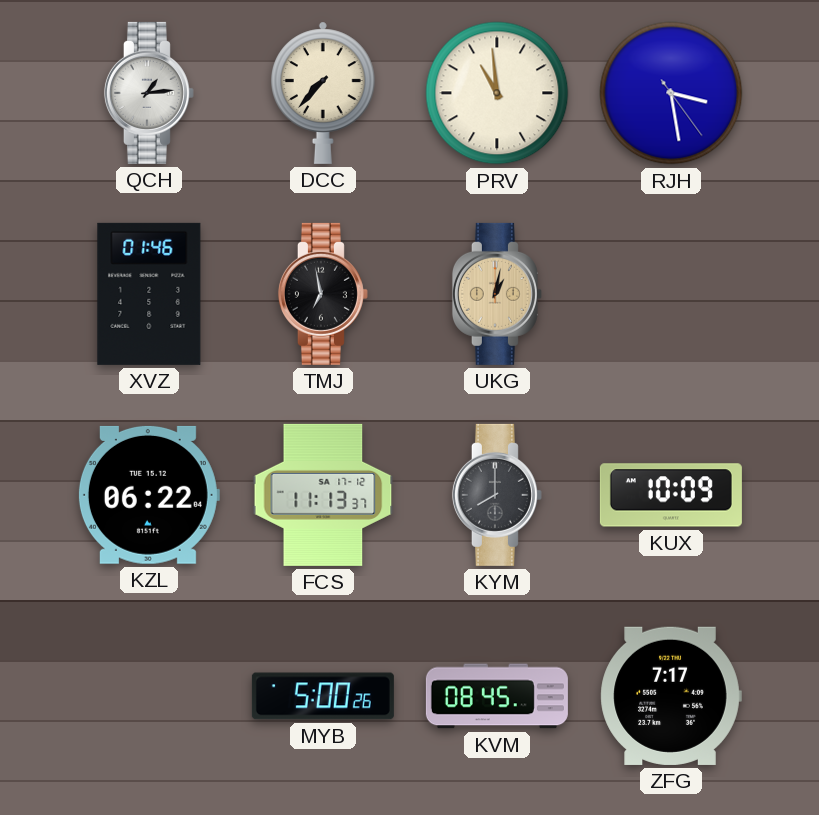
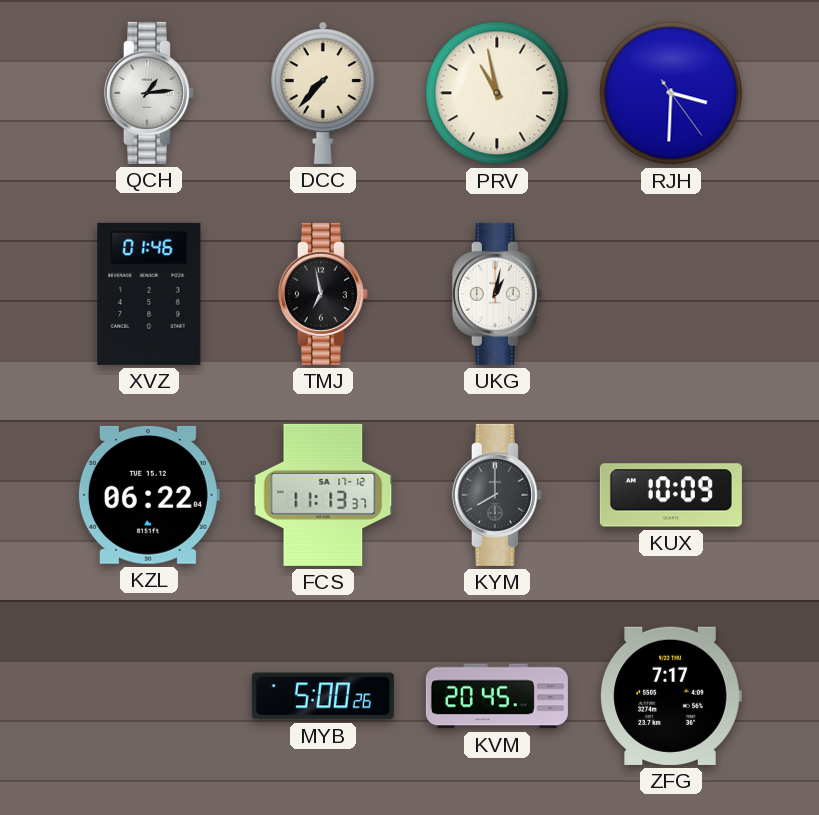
PRV: 10:59 -> 10:58 (497, 93)
RJH: 3:28 -> 3:30 (671, 93)
UKG dial: champagne -> white (497, 294)
KVM: 08:45 -> 20:45 (497, 696)
